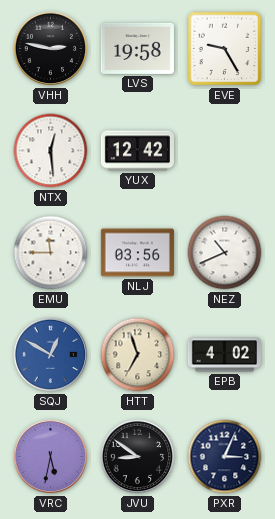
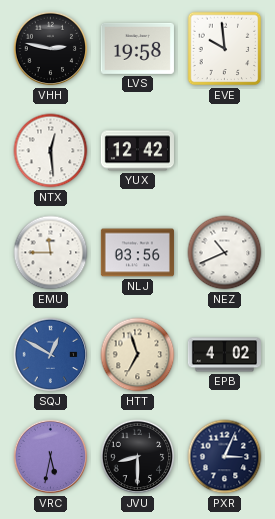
EVE: 9:25 -> 9:59 (225, 49)
JVU: 8:51 -> 8:30 (138, 457)
